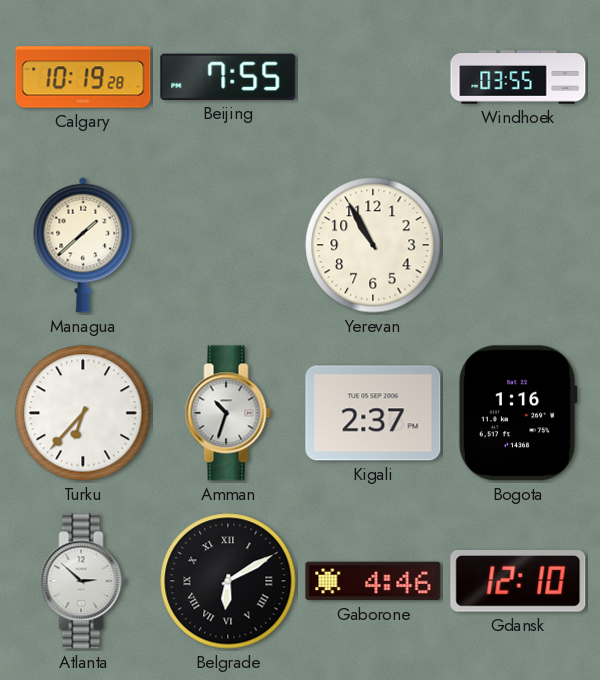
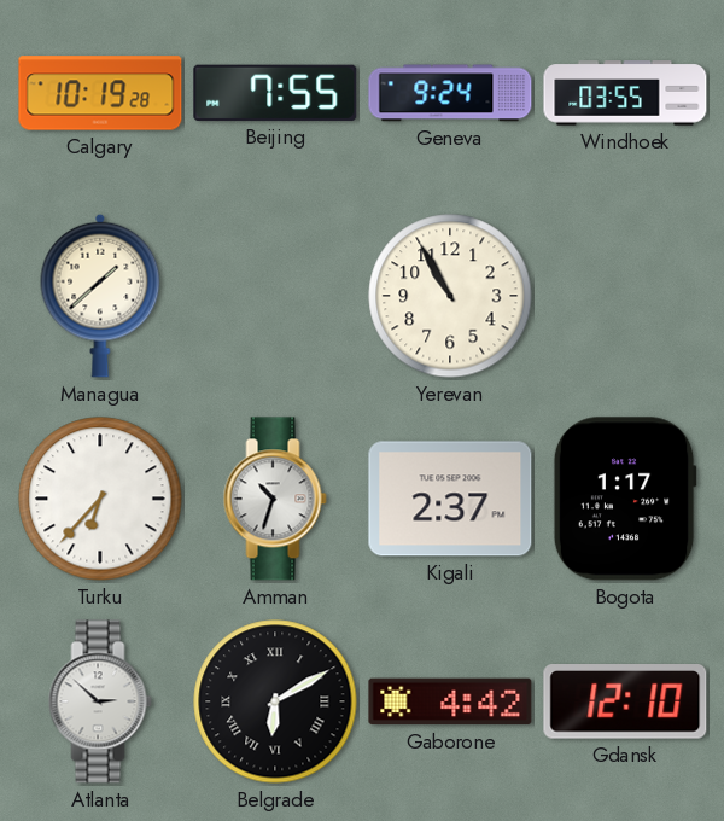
Geneva: none -> 9:24 (450, 93)
Bogota: 1:16 -> 1:17 (625, 499)
Gaborone: 4:46 -> 4:42 (450, 701)
